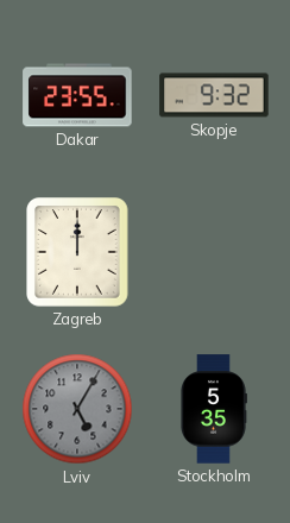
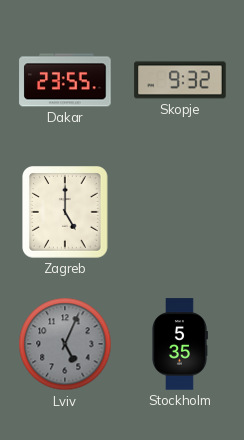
Zagreb: 12:00 -> 5:00 (66, 213)
Lviv: 5:05 -> 5:04 (65, 344)
